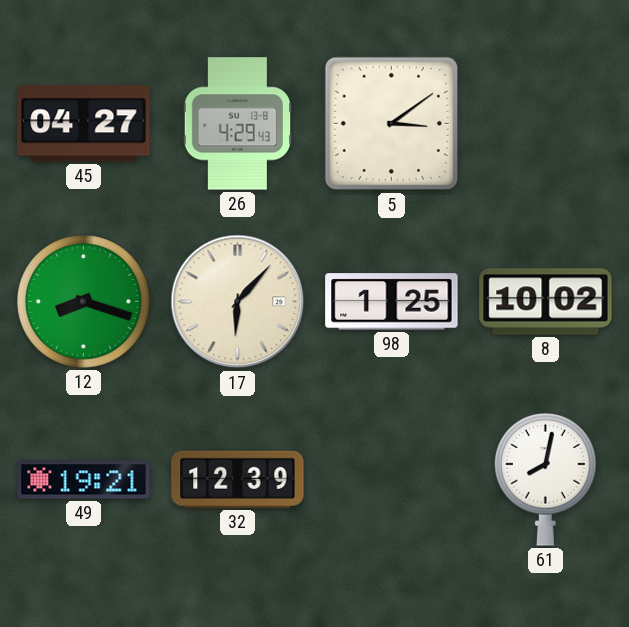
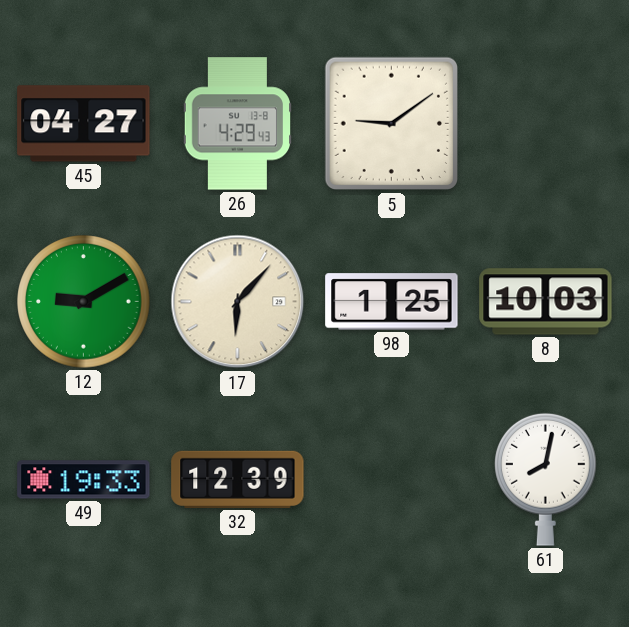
5: 3:09 -> 9:09 (391, 124)
12: 8:18 -> 9:10 (84, 302)
8: 10:02 -> 10:03 (546, 302)
49: 19:21 -> 19:33 (84, 480)
